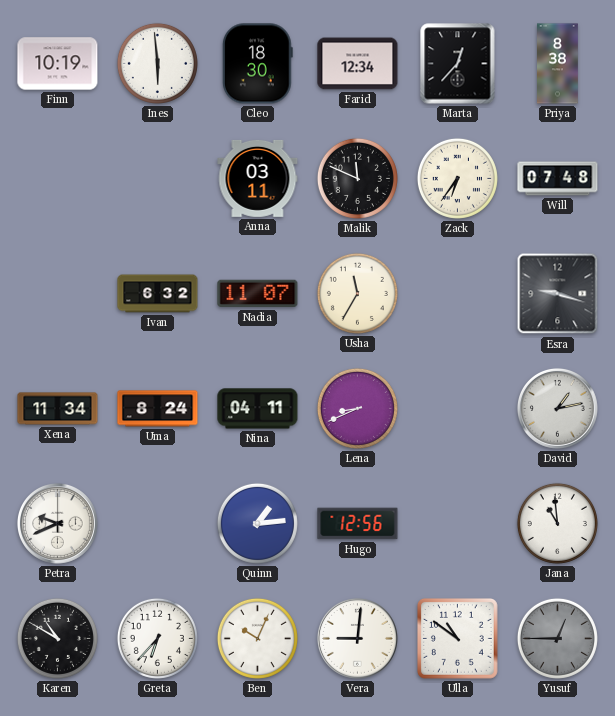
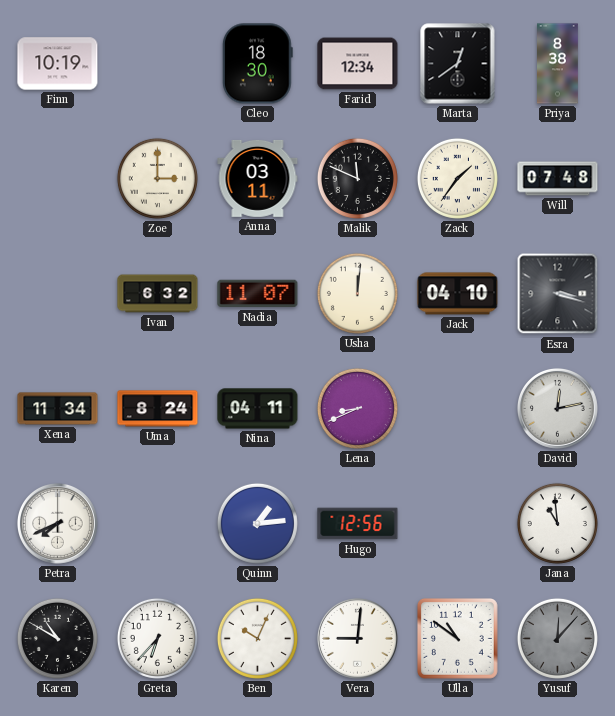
Ines: 5:59 -> none (157, 63)
Marta: 12:37 -> 12:39 (458, 64)
Zoe: none -> 3:00 (157, 178)
Zack: 6:36 -> 1:36 (457, 178)
Usha: 11:35 -> 12:01 (357, 293)
Jack: none -> 04:10 (458, 294)
Esra: 9:18 -> 3:18 (558, 294)
David: 1:13 -> 12:13 (558, 409)
Petra: 9:41 -> 7:41 (58, 524)
Yusuf: 12:45 -> 12:07 (557, 638)
